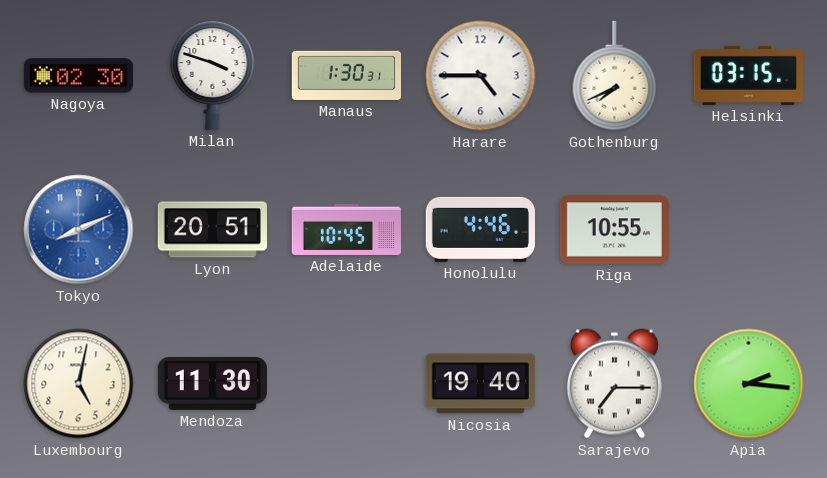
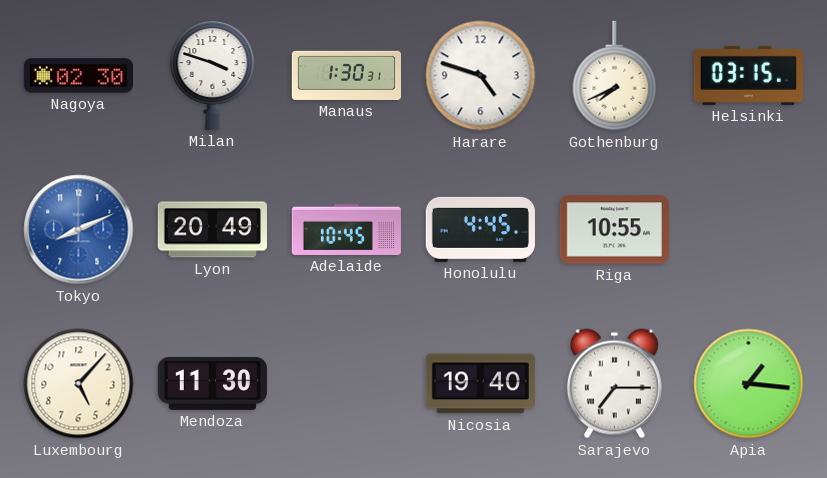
Harare: 4:45 -> 4:48 (481, 76)
Lyon: 20:51 -> 20:49 (212, 230)
Honolulu: 4:46 -> 4:45 (480, 229)
Luxembourg: 5:02 -> 5:07 (79, 384)
Apia: 2:16 -> 1:16 (749, 384)
